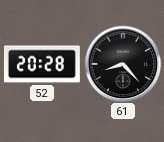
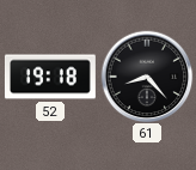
52: 20:28 -> 19:18 (50, 77)
